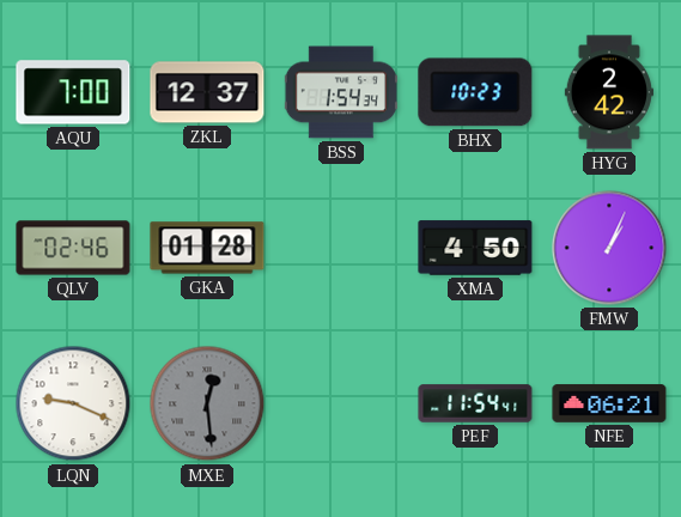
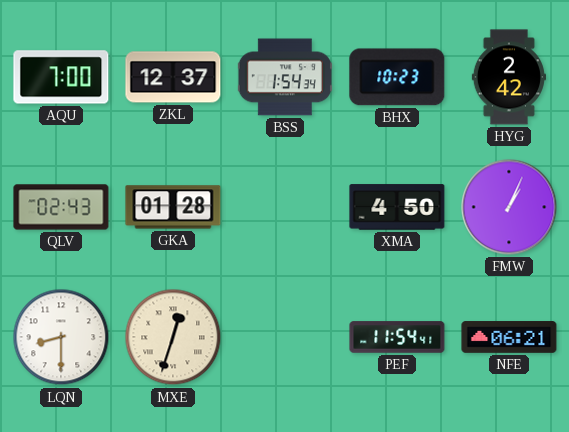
QLV: 02:46 -> 02:43 (61, 207)
LQN: 9:19 -> 8:30 (61, 337)
MXE: 12:29 -> 12:33 (173, 337)
MXE dial: grey -> cream (173, 337)
